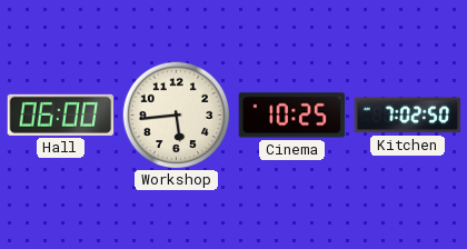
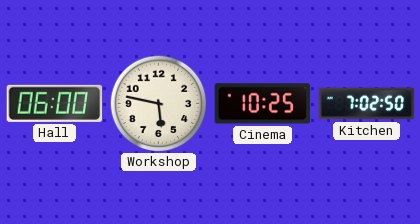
Workshop: 5:44 -> 5:47 (158, 103)
